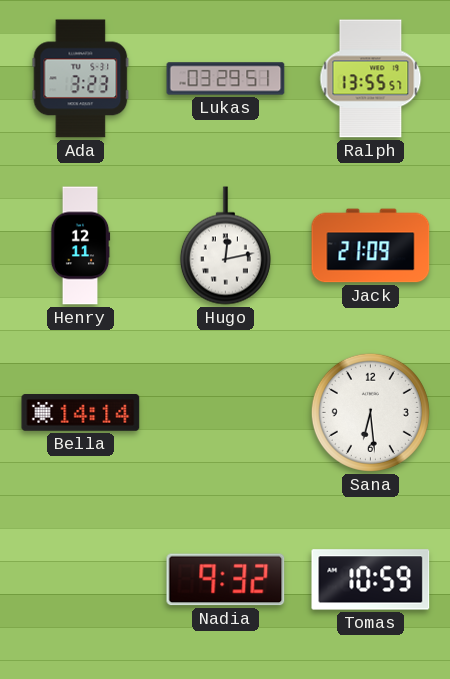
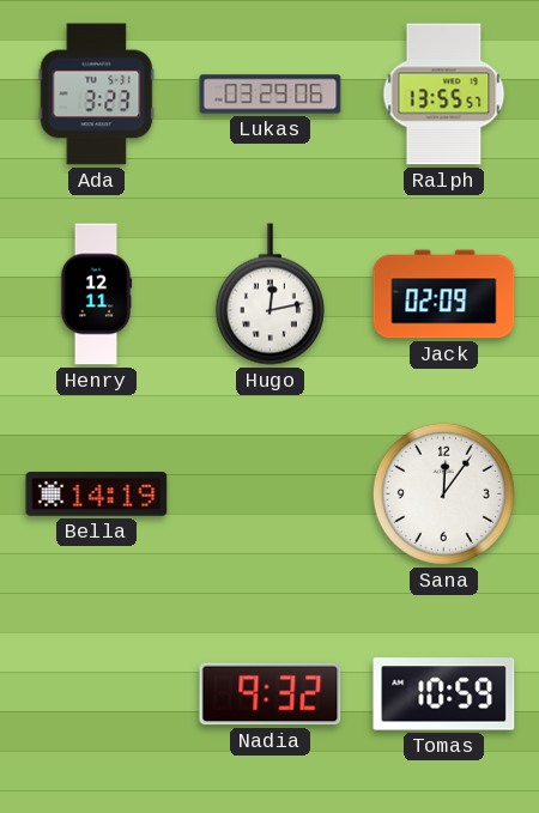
Lukas: 03:29:51 -> 03:29:06 (271, 95)
Jack: 21:09 -> 02:09 (444, 295)
Bella: 14:14 -> 14:19 (97, 495)
Sana: 6:29 -> 12:06 (443, 493)
